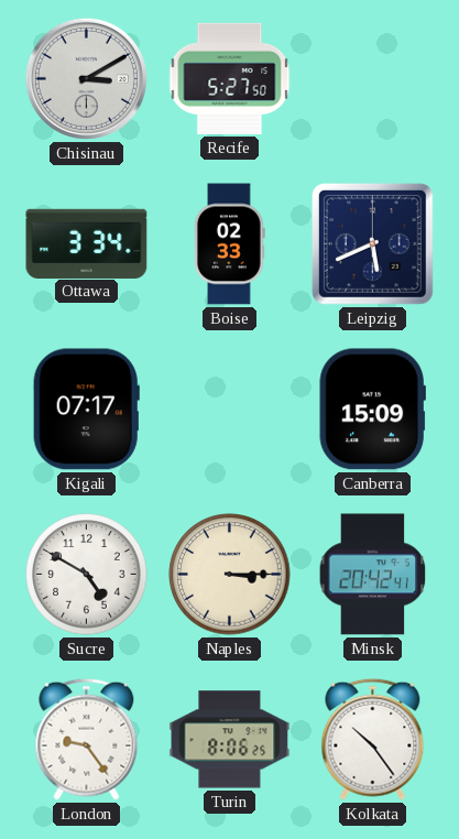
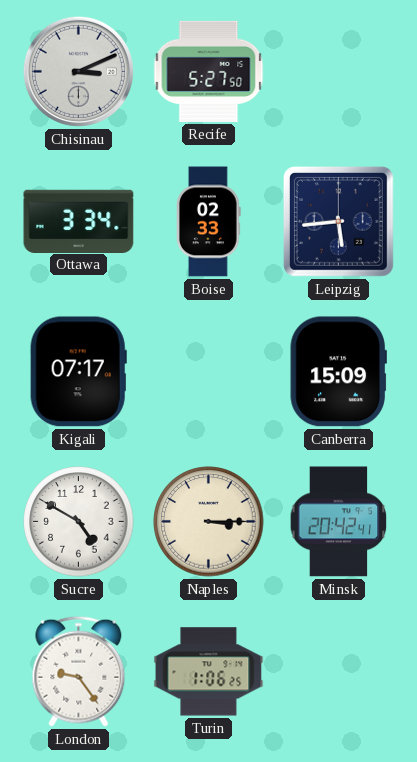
Chisinau: 3:10 -> 3:11 (78, 71)
Leipzig: 5:41 -> 5:44 (339, 222)
Turin: 8:06 -> 1:06 (209, 672)
Kolkata: 10:24 -> none (373, 739)
